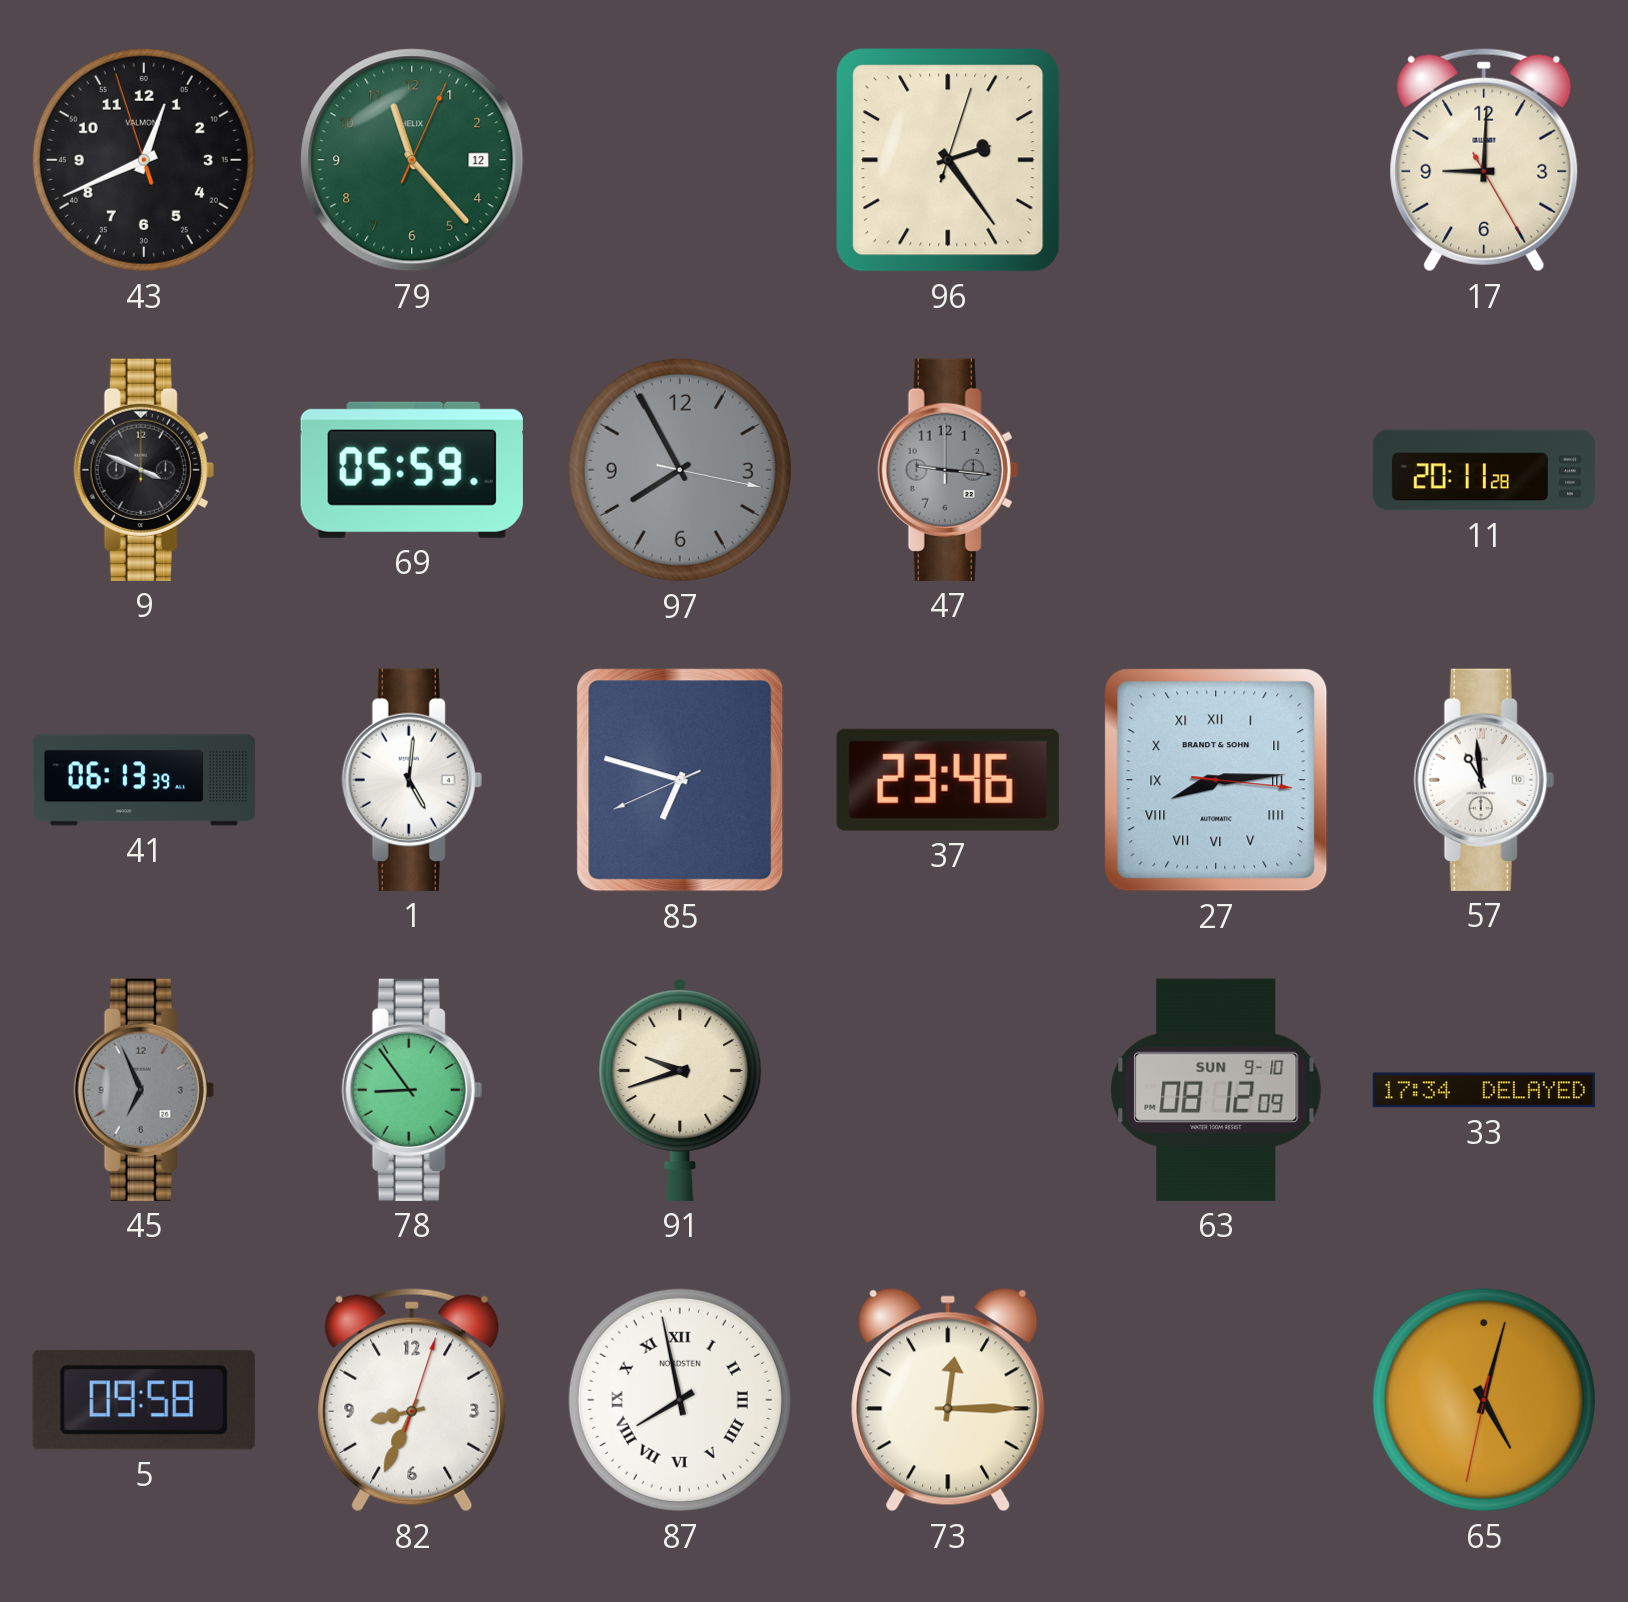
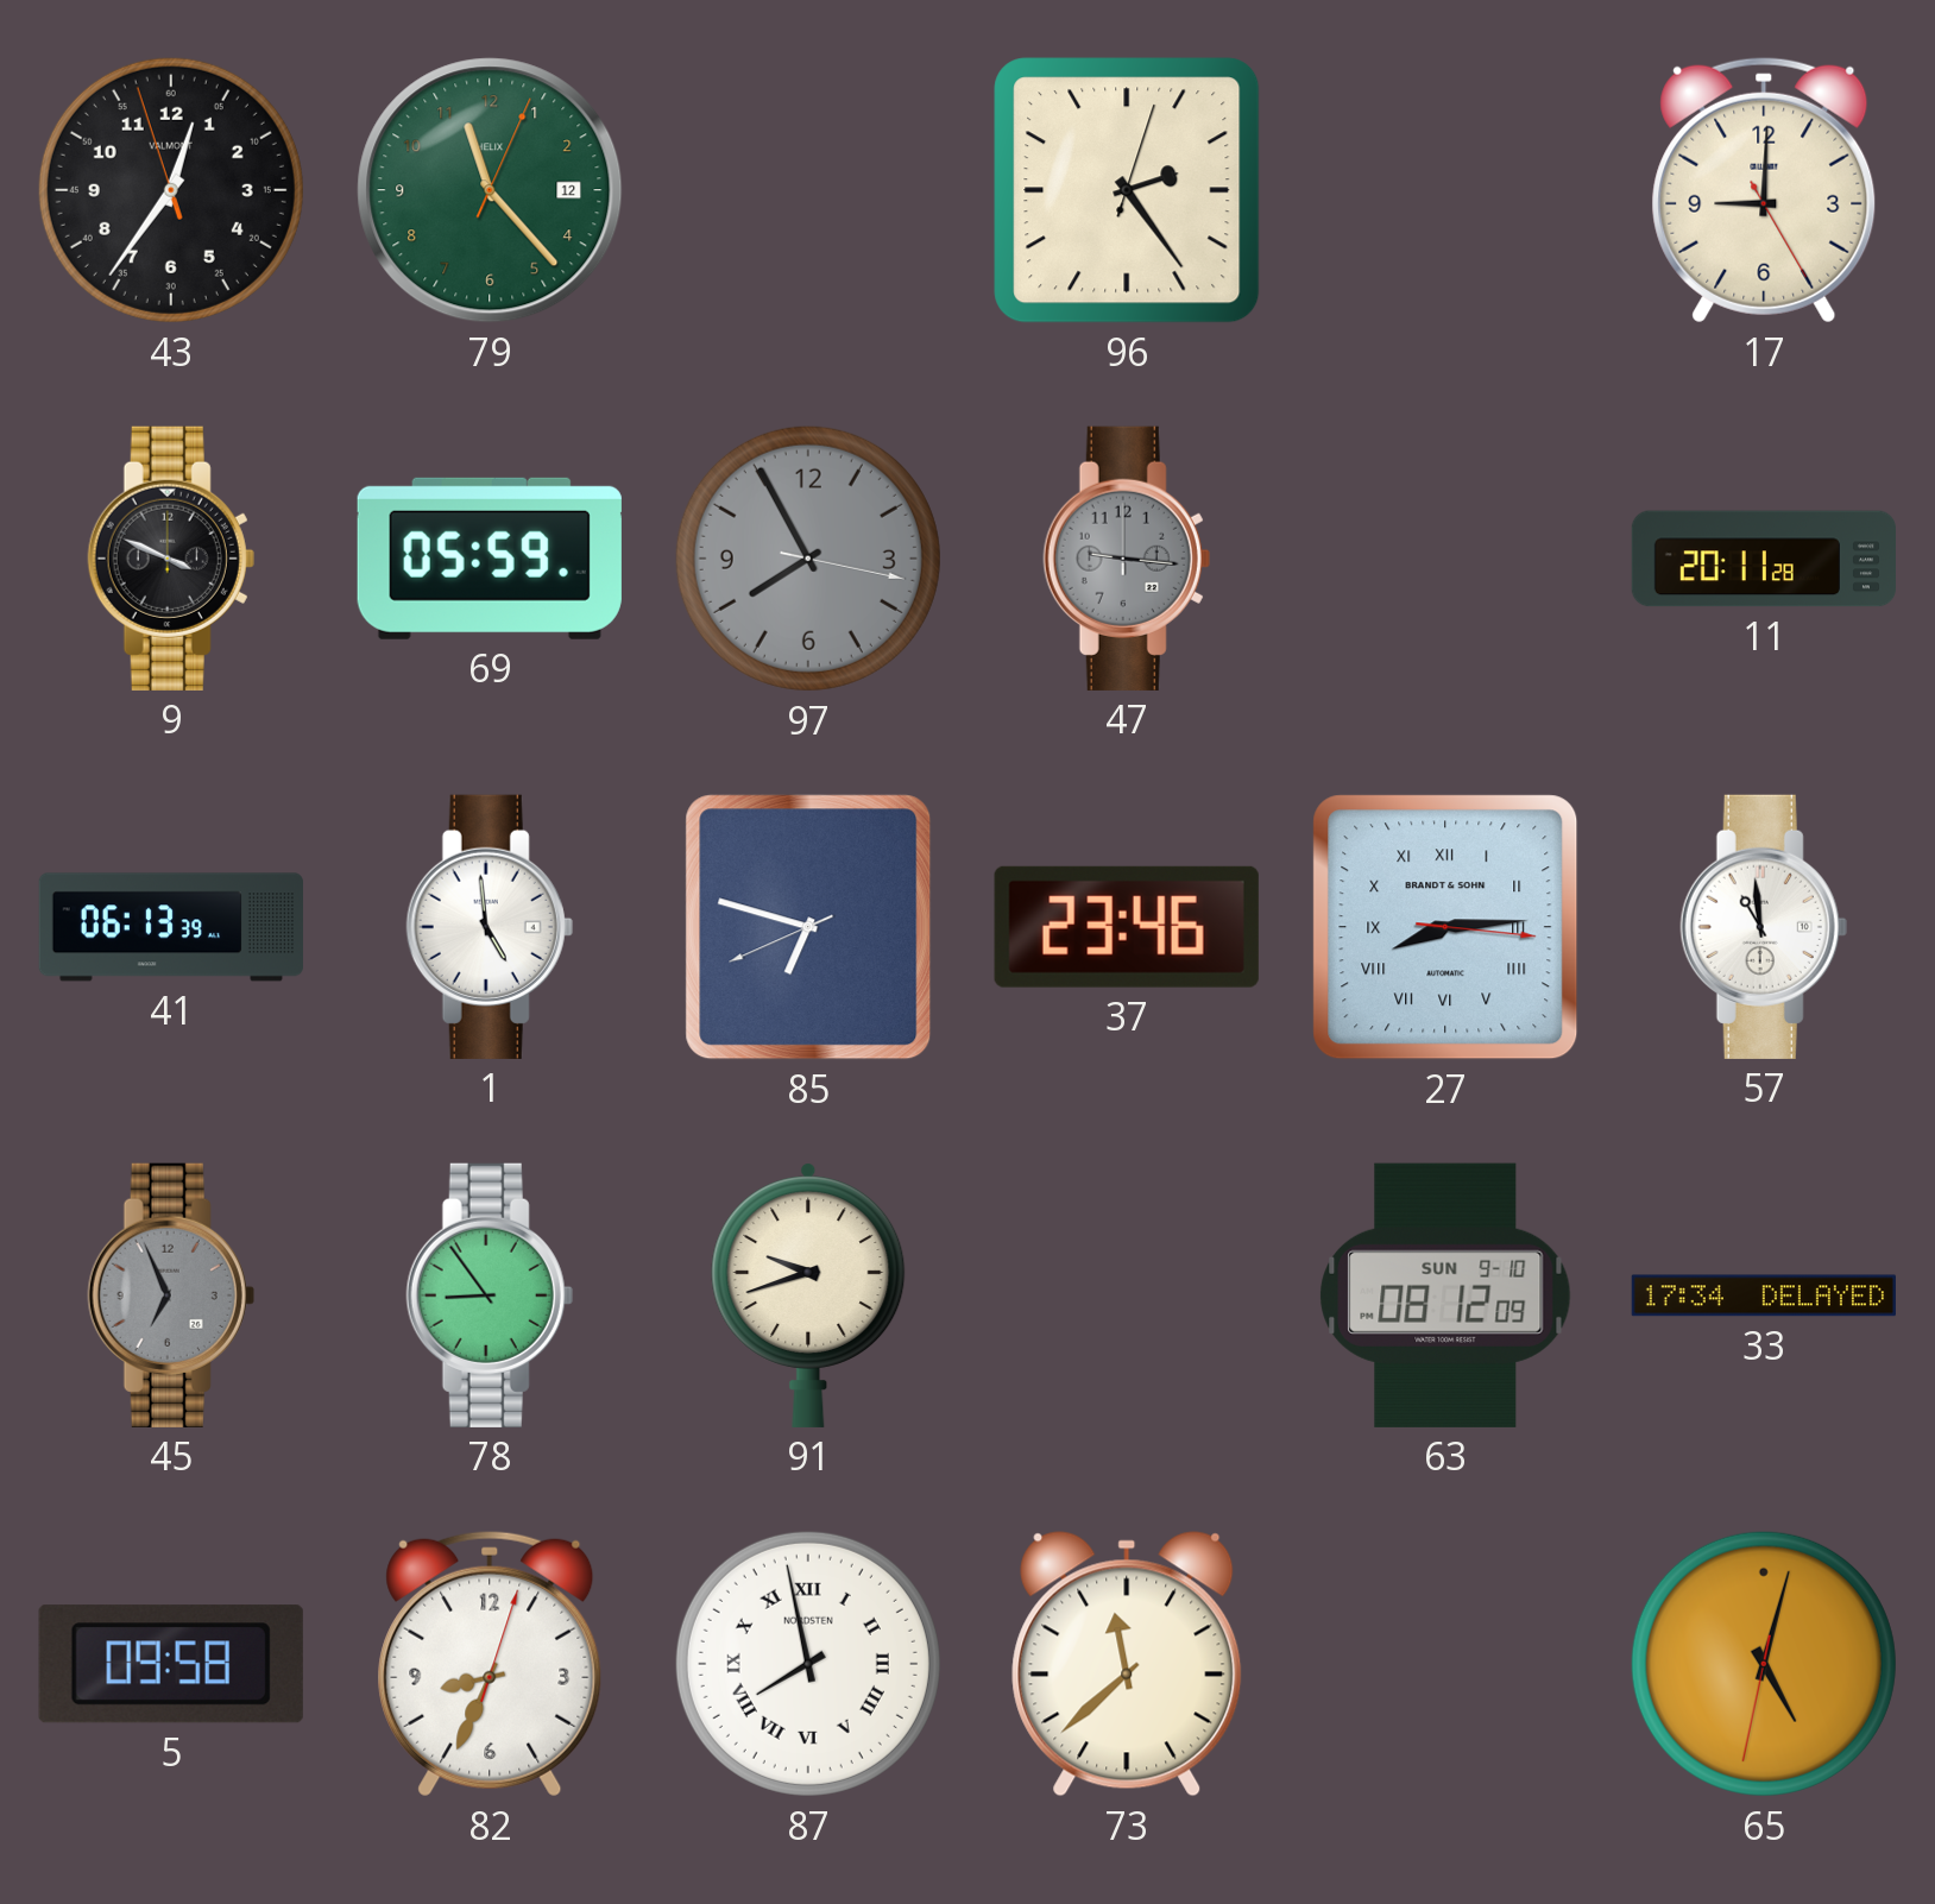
43: 12:40 -> 12:35 (171, 190)
1: 5:01 -> 4:59 (490, 927)
73: 12:15 -> 11:38 (1127, 1664)
